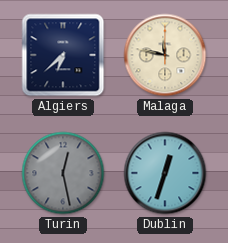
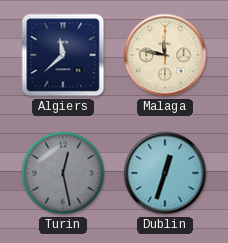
Algiers: 6:38 -> 11:38 (63, 55)
